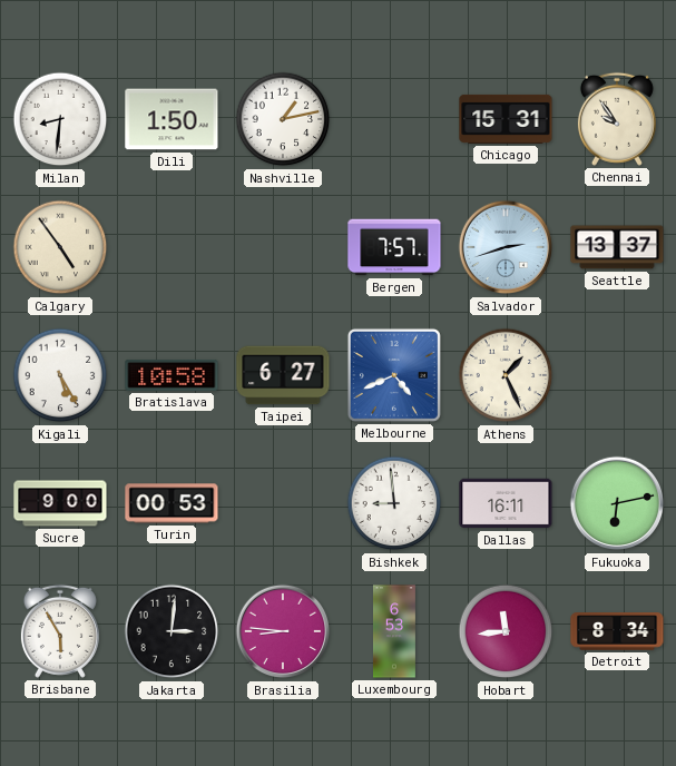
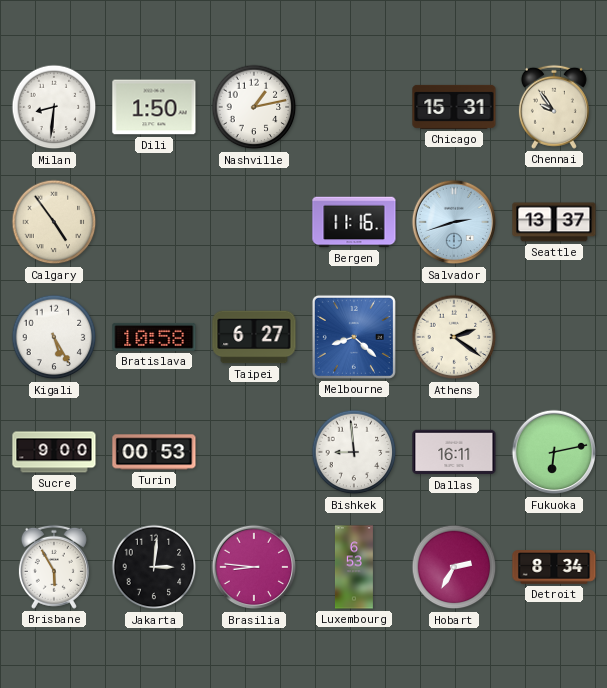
Bergen: 7:57 -> 11:16 (354, 222)
Melbourne: 4:41 -> 8:22 (354, 337)
Athens: 1:26 -> 2:21 (454, 337)
Hobart: 11:44 -> 2:35 (454, 567)
